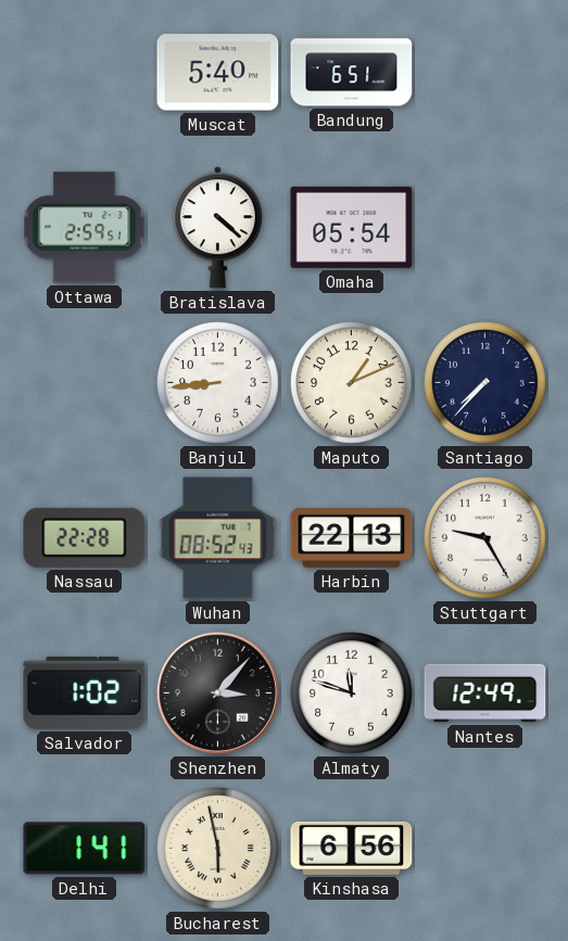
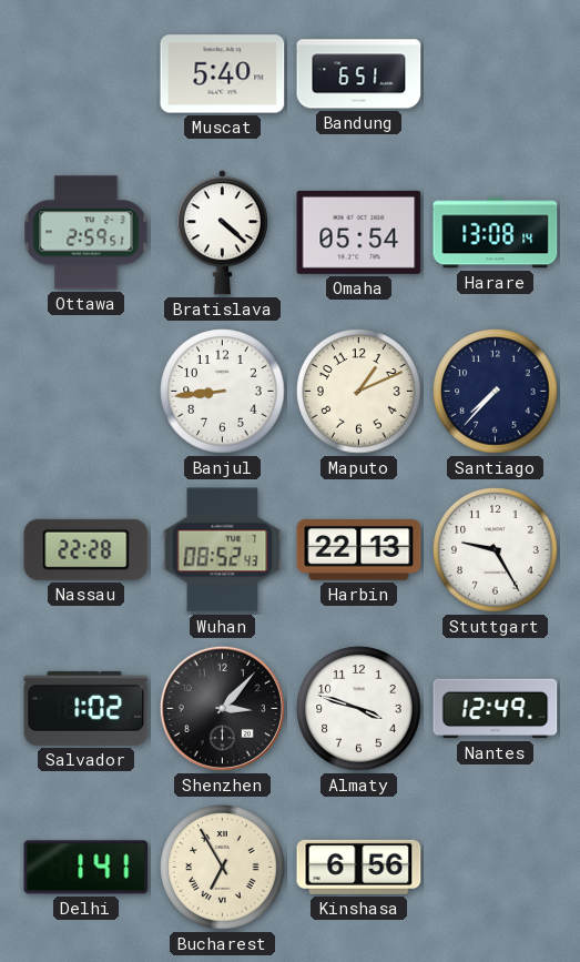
Harare: none -> 13:08 (496, 233)
Almaty: 11:48 -> 3:48 (359, 709)
Bucharest: 5:58 -> 6:55 (223, 868)
